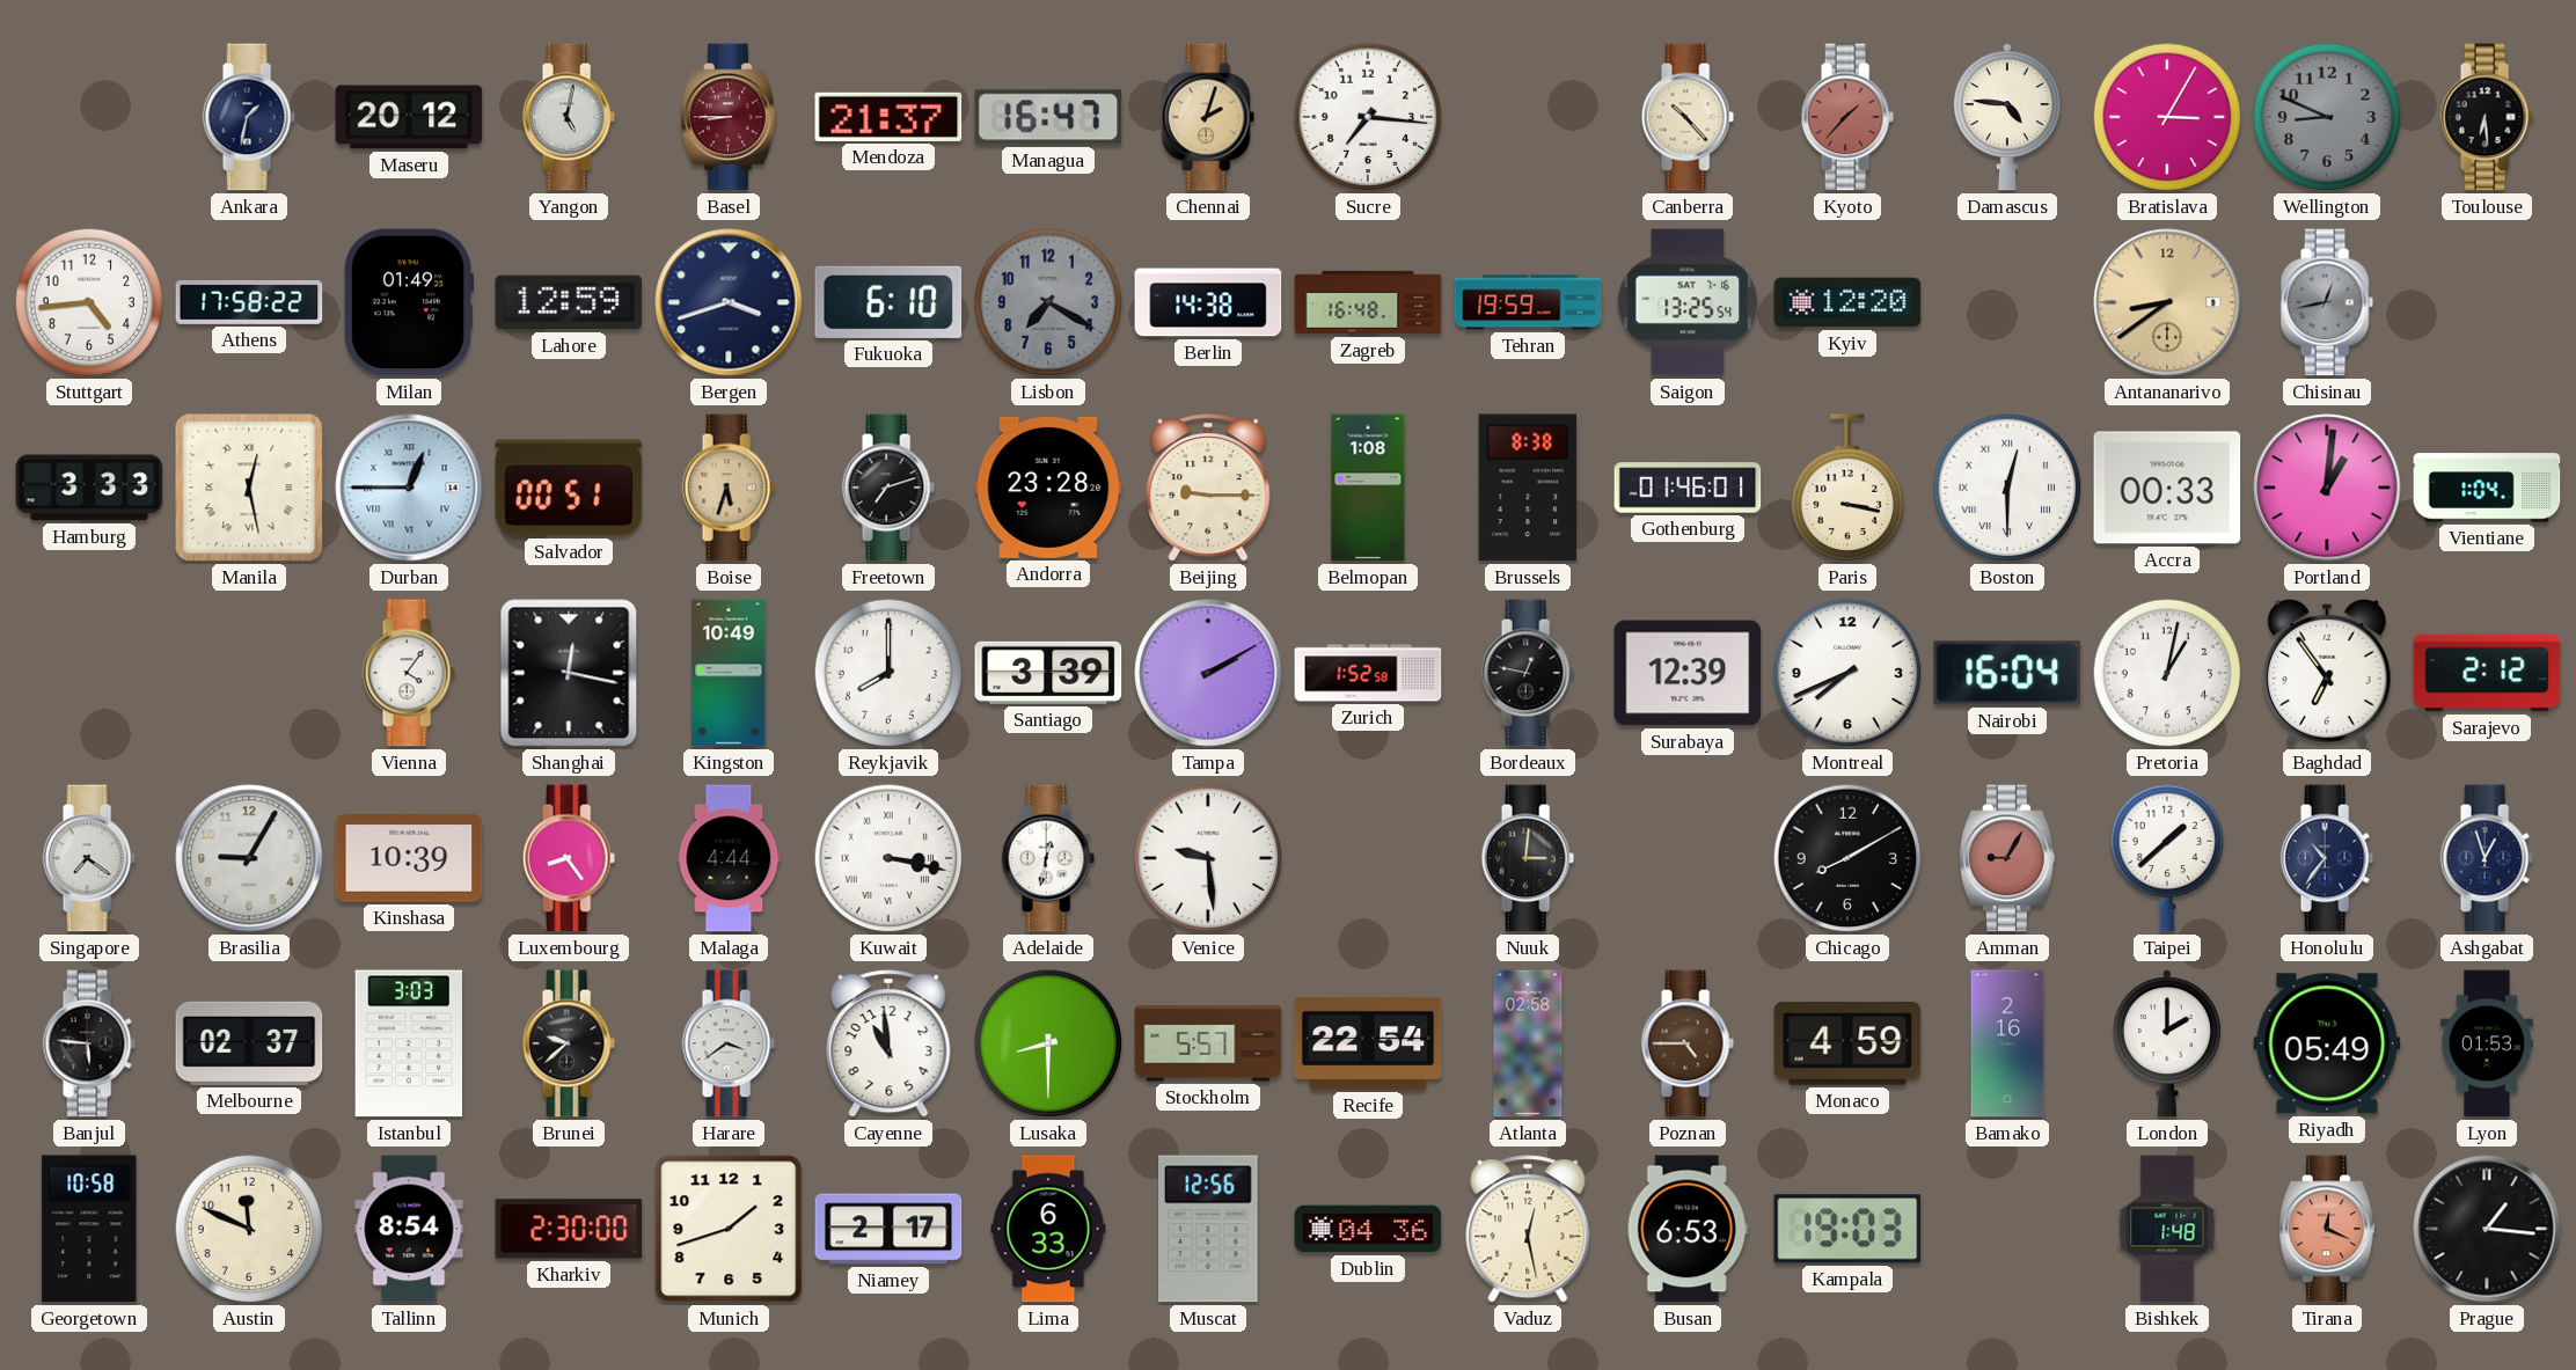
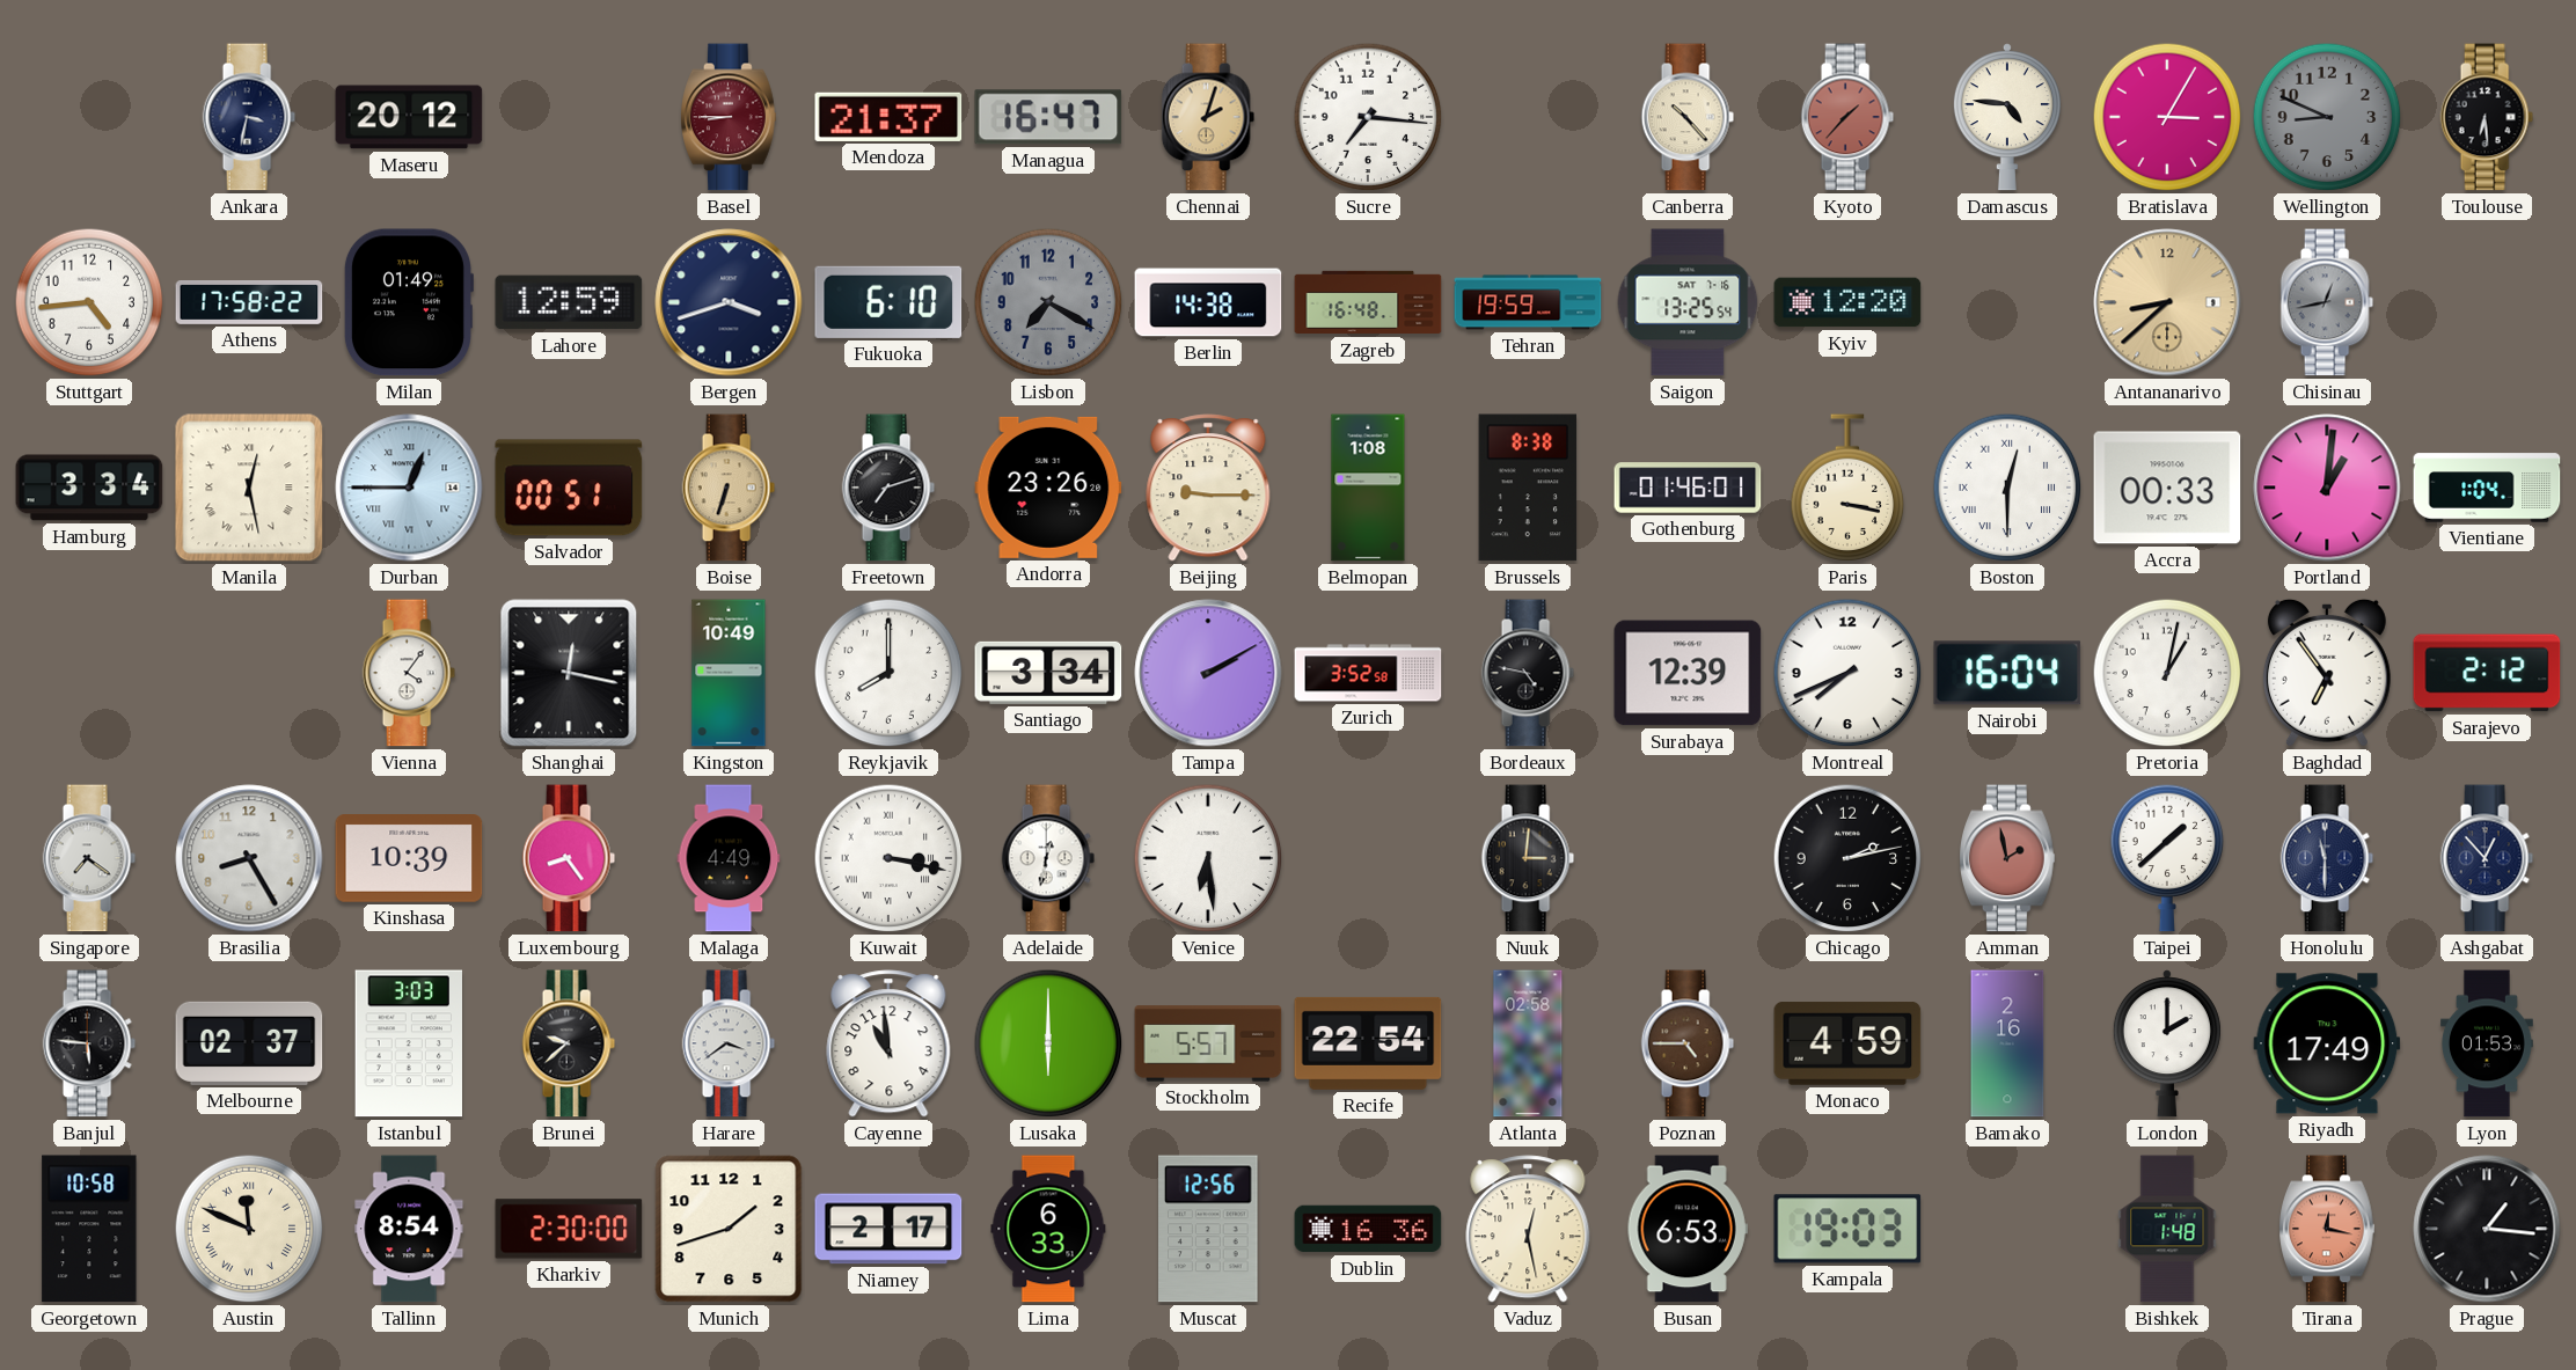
Ankara: 1:32 -> 3:32 (249, 117)
Yangon: 5:02 -> none (569, 117)
Antananarivo: 8:39 -> 8:38 (2167, 302)
Hamburg: 3:33 -> 3:34 (89, 488)
Boise: 5:33 -> 6:33 (729, 488)
Andorra: 23:28 -> 23:26 (1048, 488)
Santiago: 3:39 -> 3:34 (1048, 673)
Zurich: 1:52 -> 3:52 (1368, 673)
Bordeaux: 12:47 -> 4:47 (1528, 673)
Brasilia: 9:05 -> 8:25 (249, 858)
Malaga: 4:44 -> 4:49 (729, 858)
Venice: 9:29 -> 6:29 (1208, 858)
Chicago: 8:10 -> 2:13 (1847, 858)
Amman: 9:05 -> 1:58 (2007, 858)
Honolulu: 10:36 -> 11:30 (2327, 858)
Ashgabat: 12:57 -> 12:53 (2487, 858)
Lusaka: 8:30 -> 6:00 (1048, 1043)
Riyadh: 05:49 -> 17:49 (2327, 1043)
Austin numerals: Arabic -> Roman (249, 1229)
Dublin: 04:36 -> 16:36 (1368, 1229)
Tirana: 12:19 -> 12:17 (2327, 1229)
